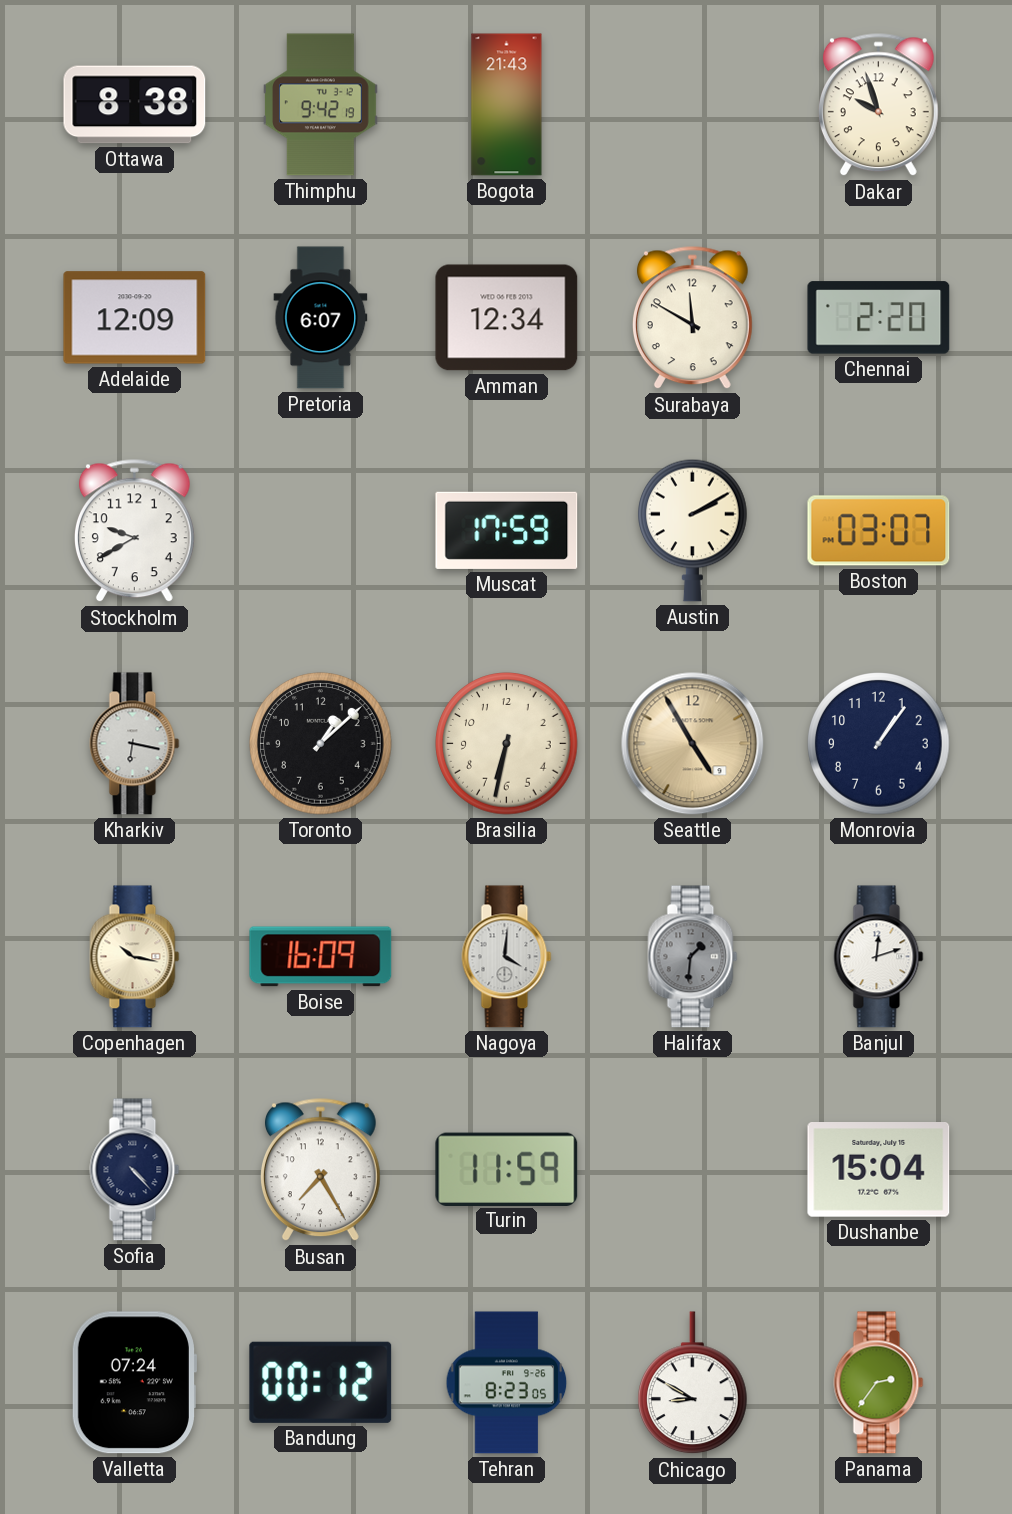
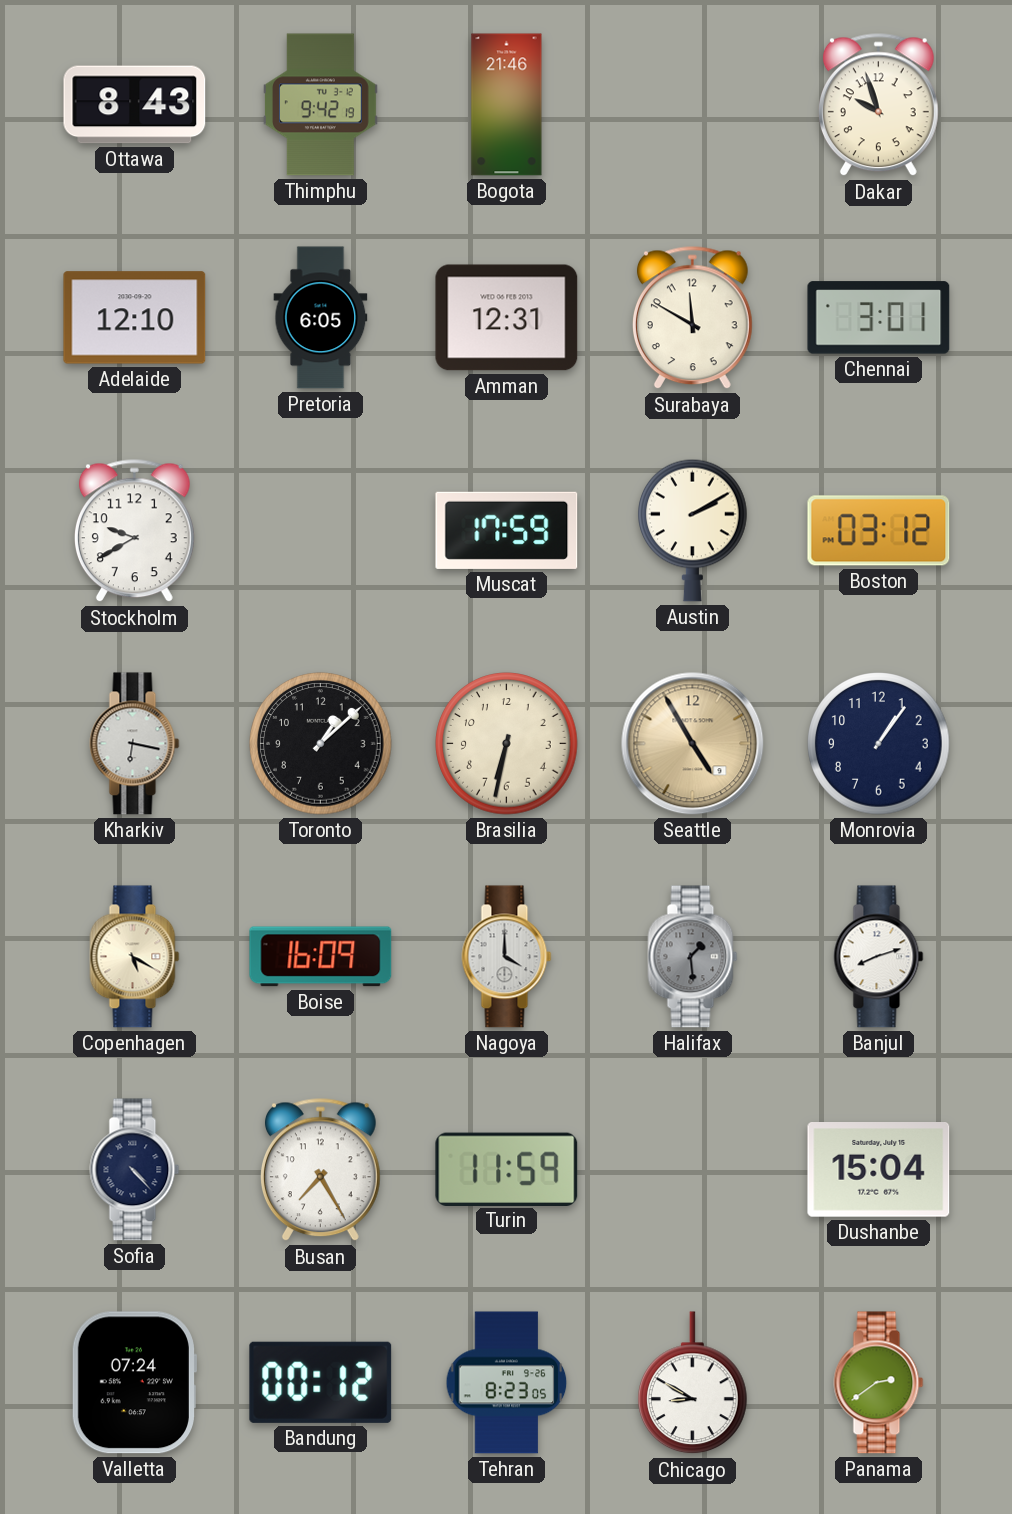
Ottawa: 8:38 -> 8:43 (135, 105)
Bogota: 21:43 -> 21:46 (507, 105)
Adelaide: 12:09 -> 12:10 (135, 318)
Pretoria: 6:07 -> 6:05 (321, 318)
Amman: 12:34 -> 12:31 (507, 318)
Chennai: 2:20 -> 3:01 (879, 318)
Boston: 03:07 -> 03:12 (879, 531)
Copenhagen: 10:17 -> 5:20 (135, 957)
Nagoya: 4:01 -> 4:00 (507, 957)
Halifax: 1:31 -> 1:29 (693, 957)
Banjul: 12:12 -> 8:12 (879, 957)
Panama: 2:36 -> 2:39 (879, 1383)
